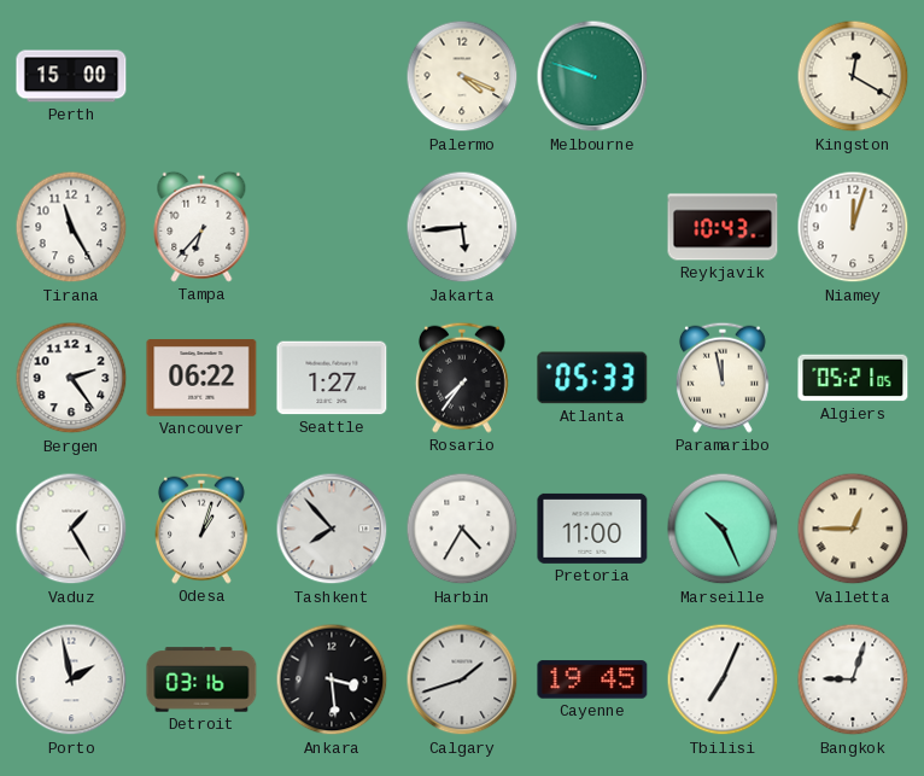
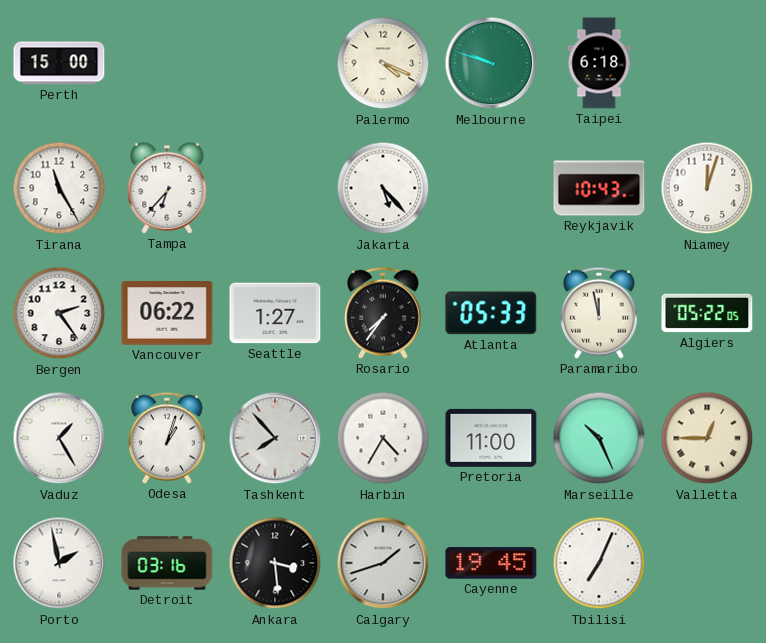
Taipei: none -> 6:18 (599, 63)
Kingston: 12:20 -> none (853, 76)
Jakarta: 5:44 -> 5:23 (383, 188)
Algiers: 05:21 -> 05:22 (707, 313)
Bangkok: 9:03 -> none (853, 679)
